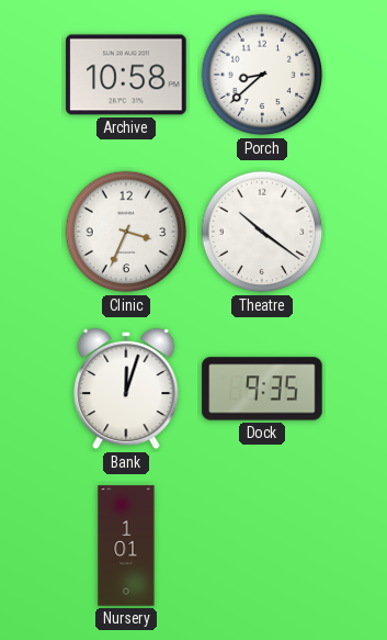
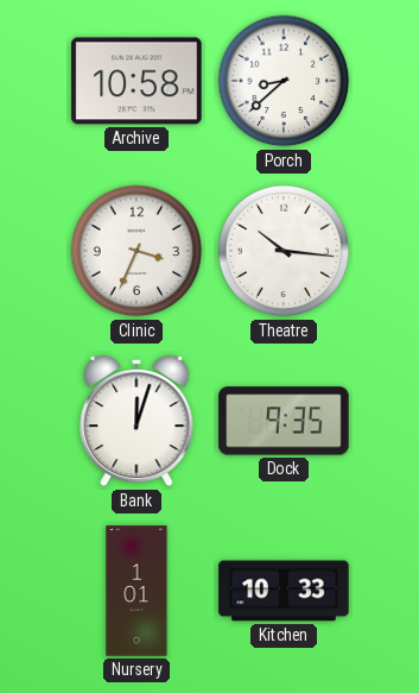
Theatre: 10:21 -> 10:16 (284, 251)
Kitchen: none -> 10:33 (284, 591)
